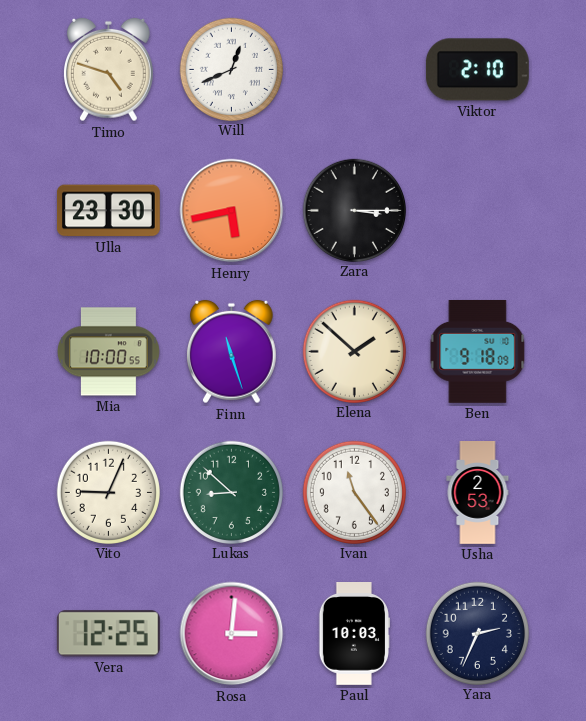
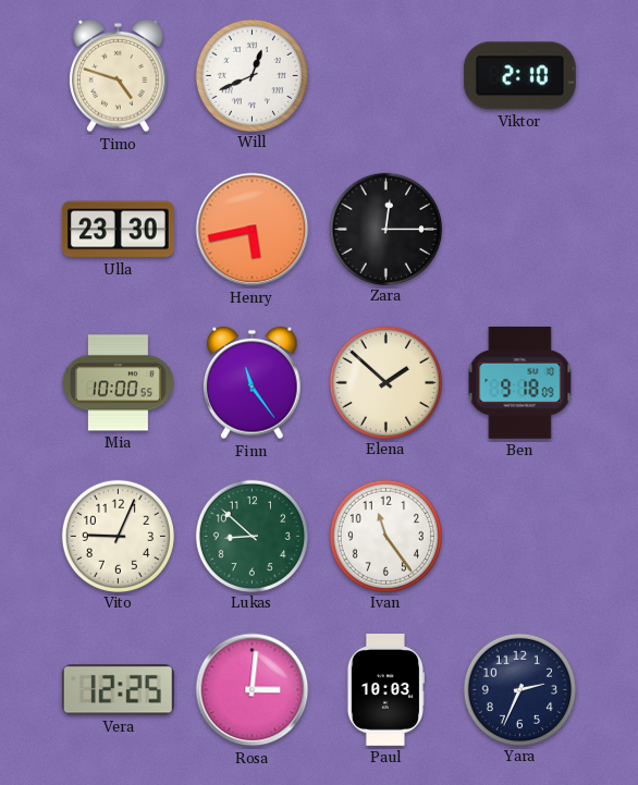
Zara: 3:15 -> 12:15 (385, 229)
Finn: 11:27 -> 11:24 (253, 383)
Usha: 2:53 -> none (478, 493)
